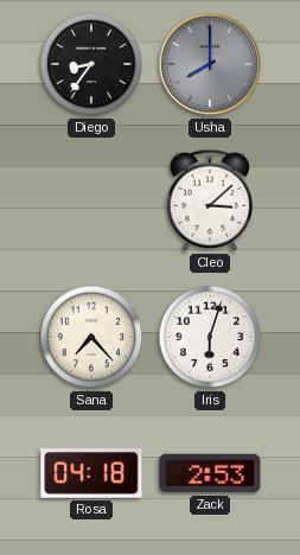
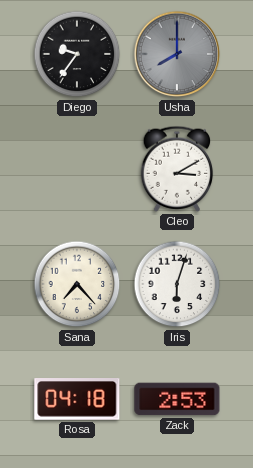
Diego: 8:36 -> 9:36 (77, 54)
Cleo: 3:08 -> 3:10 (177, 169)
